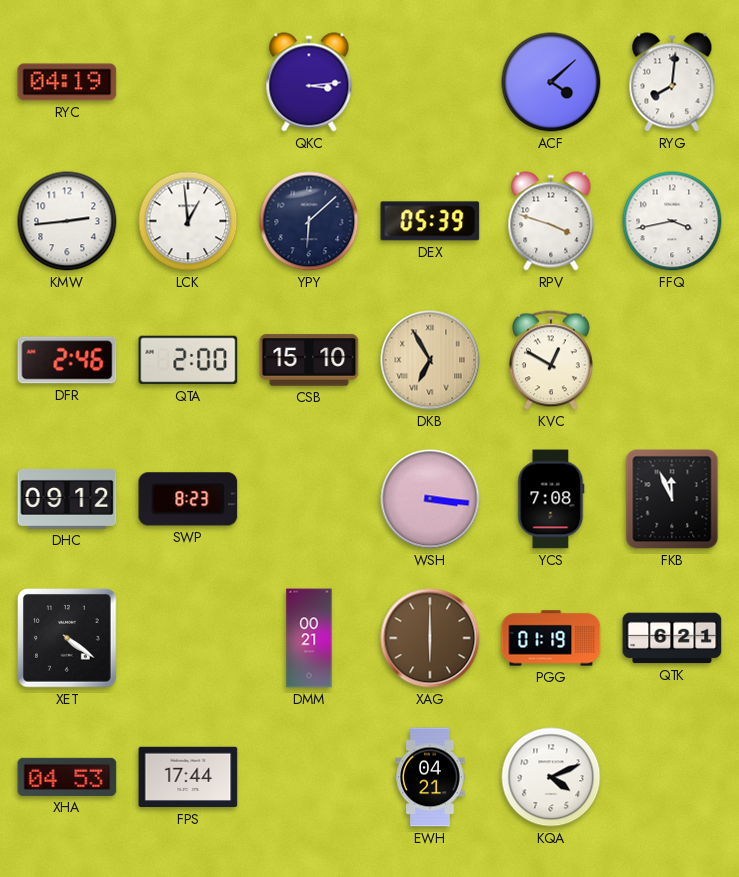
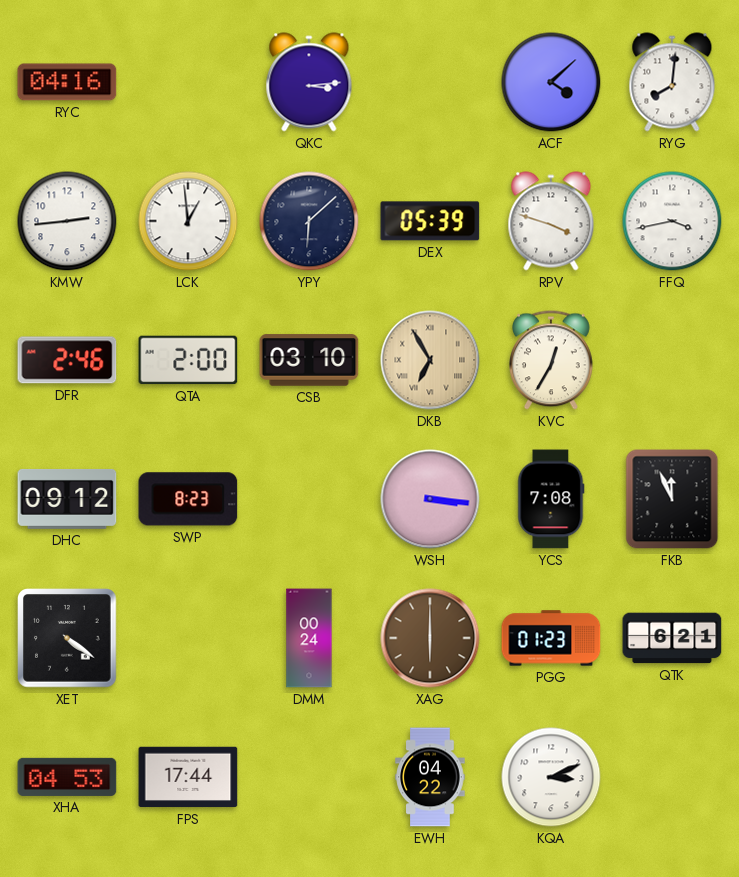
RYC: 04:19 -> 04:16 (67, 82)
CSB: 15:10 -> 03:10 (309, 360)
KVC: 12:50 -> 12:35 (552, 360)
DMM: 00:21 -> 00:24 (309, 638)
PGG: 01:19 -> 01:23 (551, 638)
EWH: 04:21 -> 04:22 (430, 777)
KQA: 4:11 -> 3:11 (551, 777)
